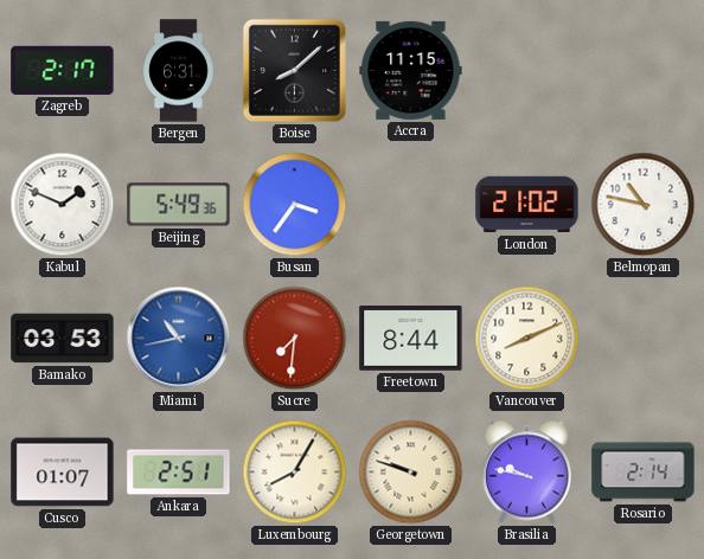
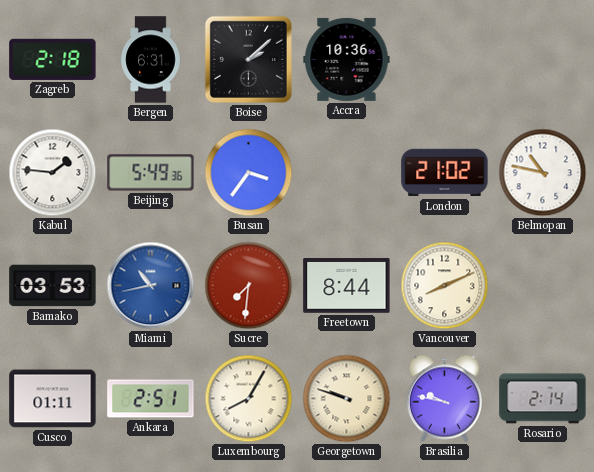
Zagreb: 2:17 -> 2:18 (53, 59)
Boise: 8:08 -> 2:08 (248, 59)
Accra: 11:15 -> 10:36 (347, 59)
Kabul: 1:49 -> 1:46 (53, 173)
Cusco: 01:07 -> 01:11 (53, 399)
